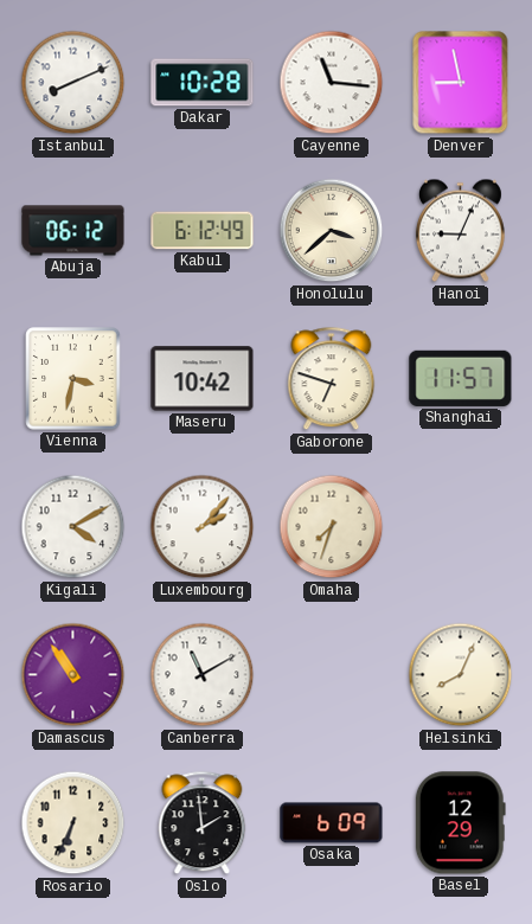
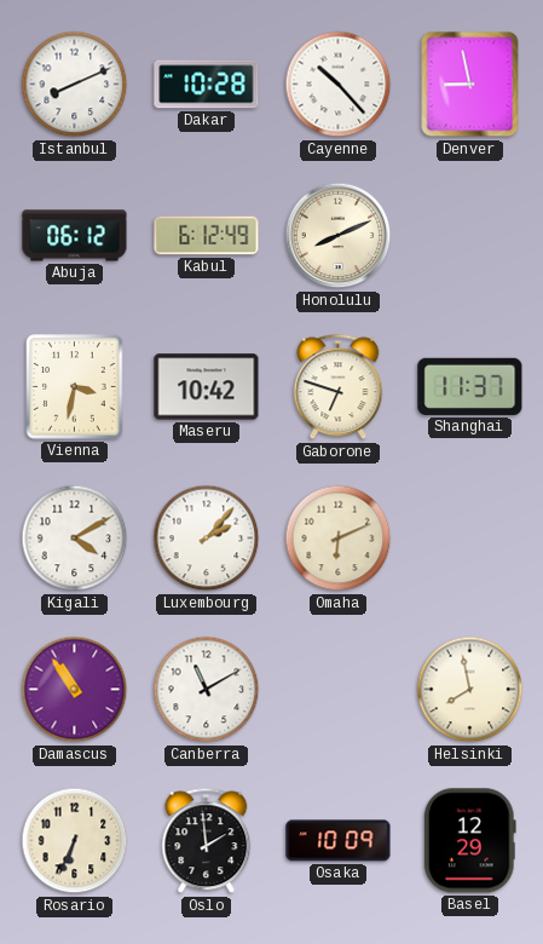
Cayenne: 11:16 -> 10:23 (339, 85)
Honolulu: 3:38 -> 8:11 (339, 236)
Hanoi: 9:04 -> none (460, 231)
Shanghai: 11:57 -> 11:37 (470, 386)
Omaha: 7:33 -> 6:11 (339, 539)
Helsinki: 8:04 -> 7:58 (470, 690)
Osaka: 6:09 -> 10:09 (339, 841)
